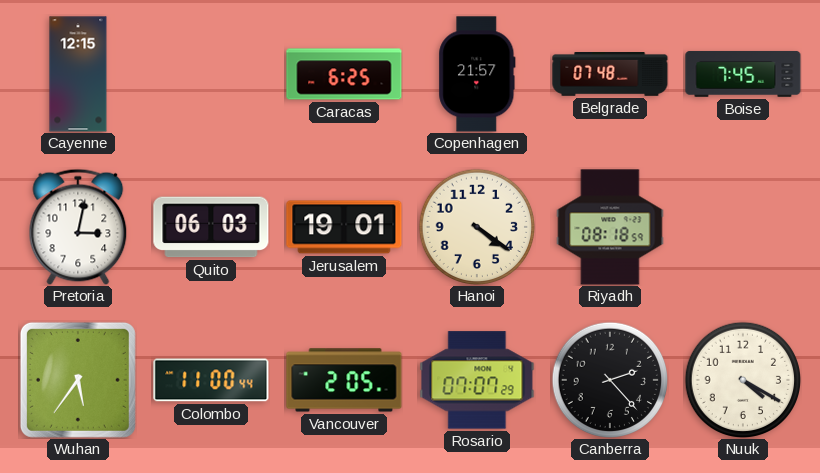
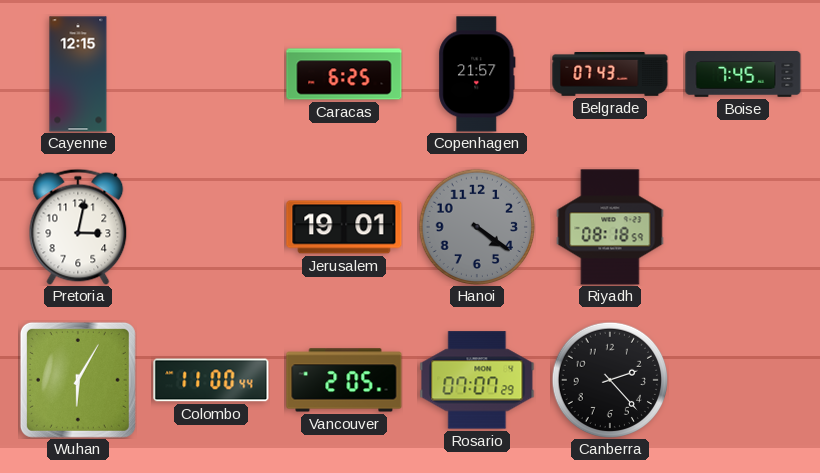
Belgrade: 07:48 -> 07:43 (610, 75)
Quito: 06:03 -> none (211, 227)
Hanoi dial: cream -> grey (476, 226)
Wuhan: 5:36 -> 6:05 (78, 380)
Nuuk: 4:20 -> none (742, 379)
